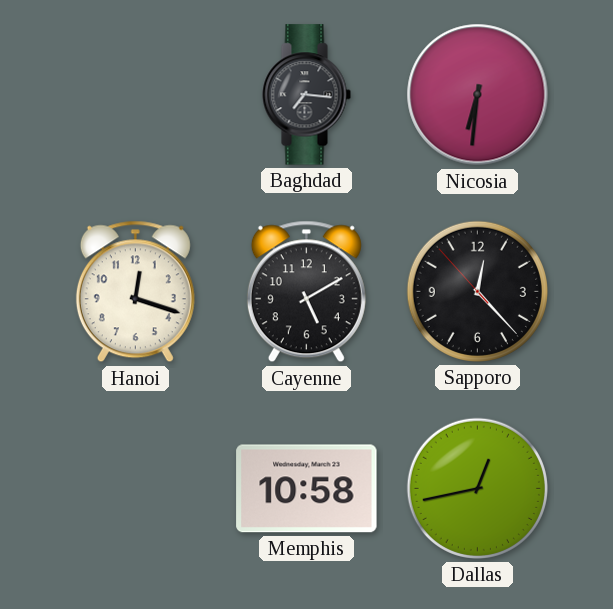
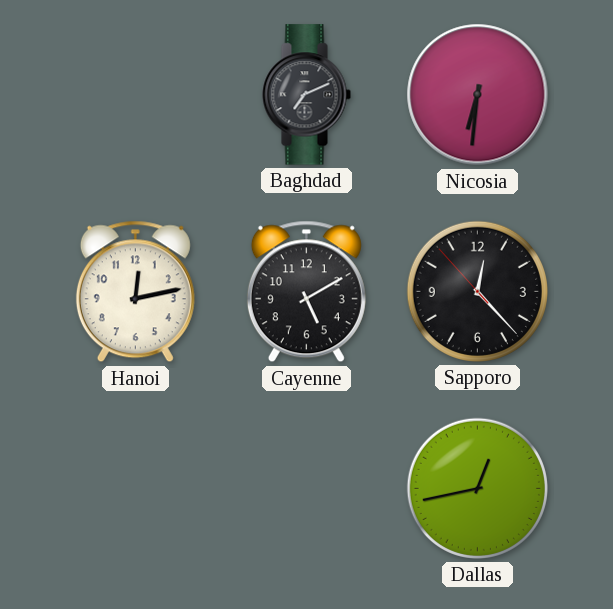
Baghdad: 7:16 -> 7:11 (306, 95)
Hanoi: 12:18 -> 12:13 (135, 292)
Memphis: 10:58 -> none (307, 489)
